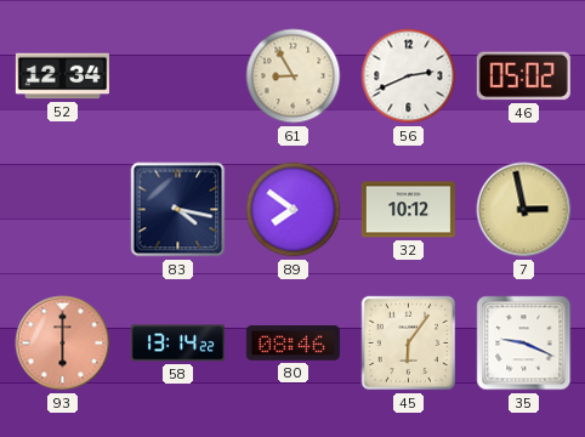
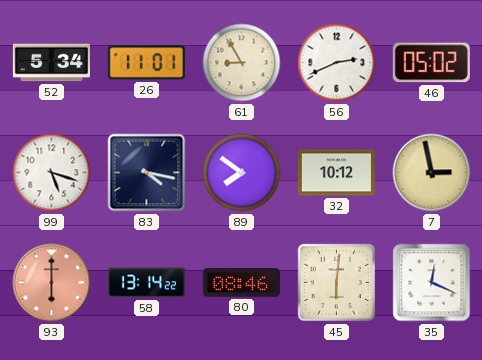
52: 12:34 -> 5:34 (51, 63)
26: none -> 11:01 (146, 63)
99: none -> 5:18 (52, 173)
45: 6:06 -> 6:01 (337, 283)
35: 9:19 -> 12:19 (432, 283)
